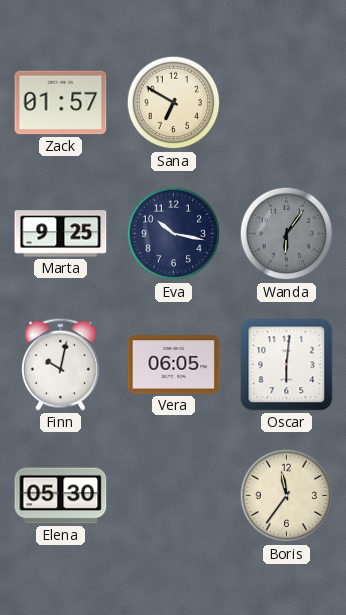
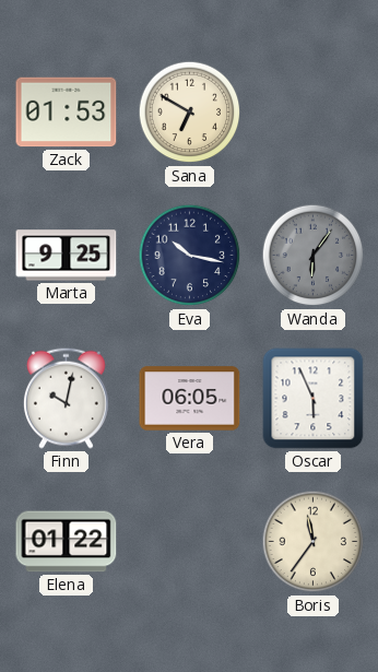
Zack: 01:57 -> 01:53 (67, 113)
Oscar: 6:01 -> 5:56 (314, 399)
Elena: 05:30 -> 01:22 (67, 542)
